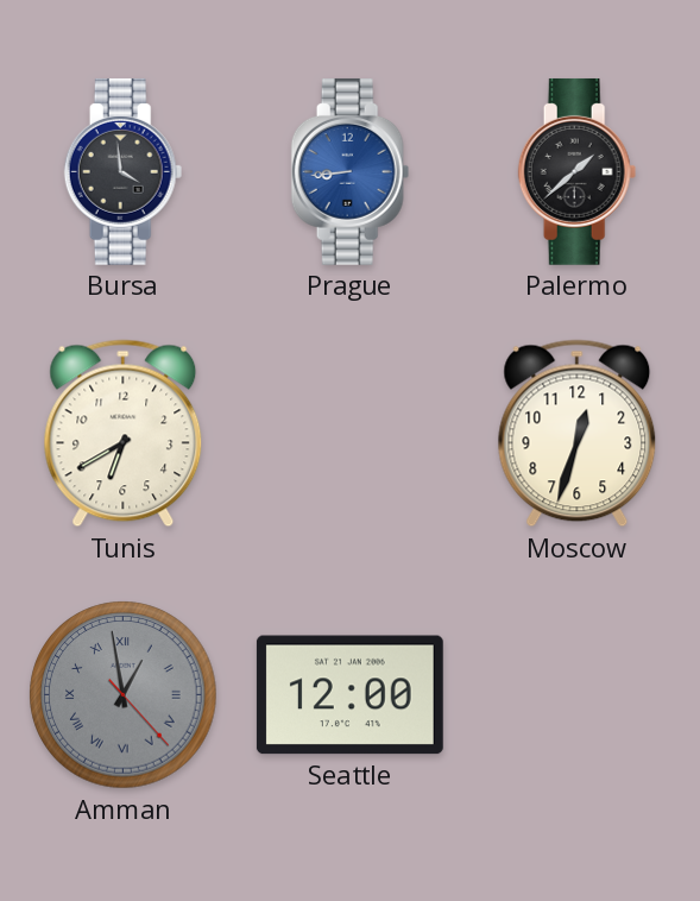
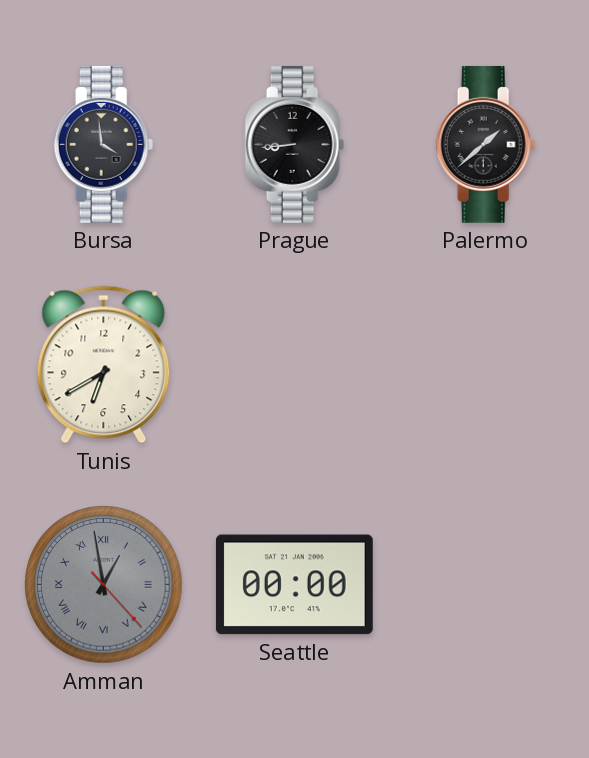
Prague dial: blue -> black (295, 144)
Moscow: 12:33 -> none (578, 434)
Seattle: 12:00 -> 00:00 (294, 585)
